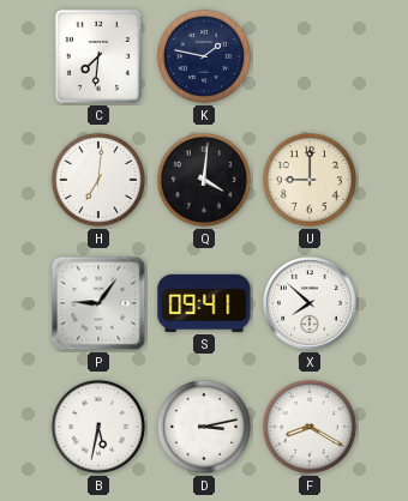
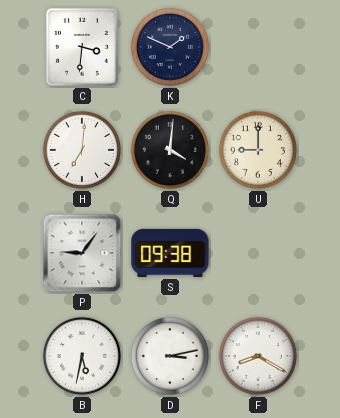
C: 7:31 -> 3:31 (82, 47)
K: 1:47 -> 1:49 (170, 47)
S: 09:41 -> 09:38 (170, 253)
X: 7:52 -> none (310, 303)
